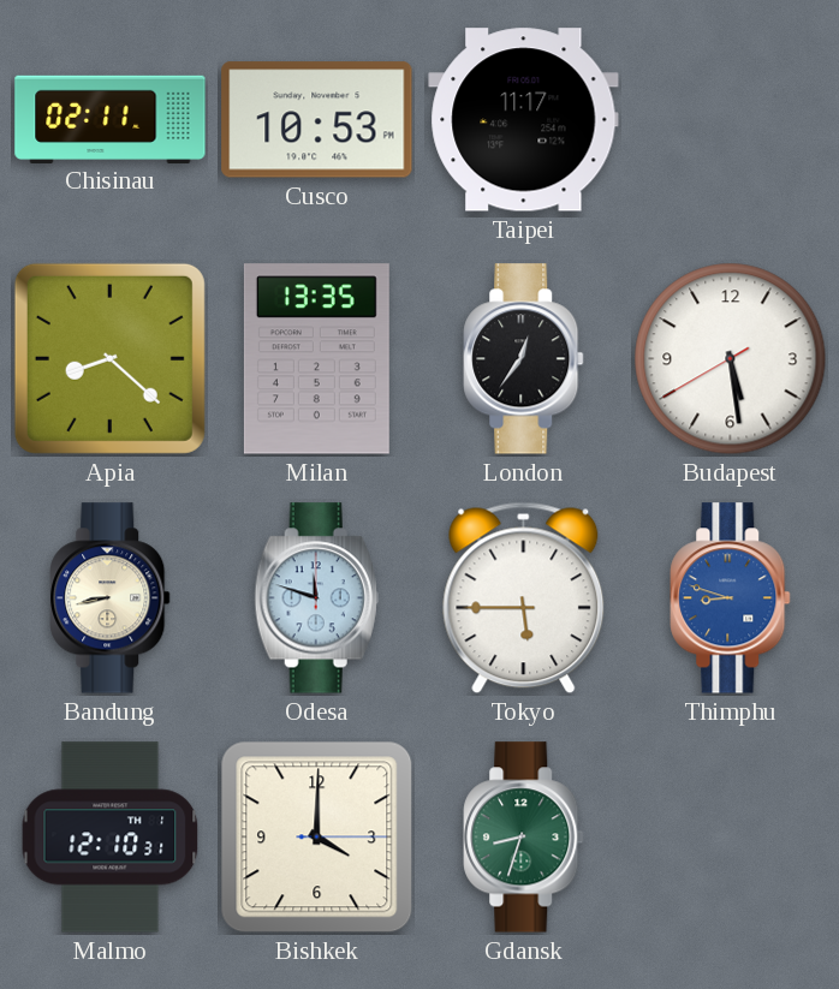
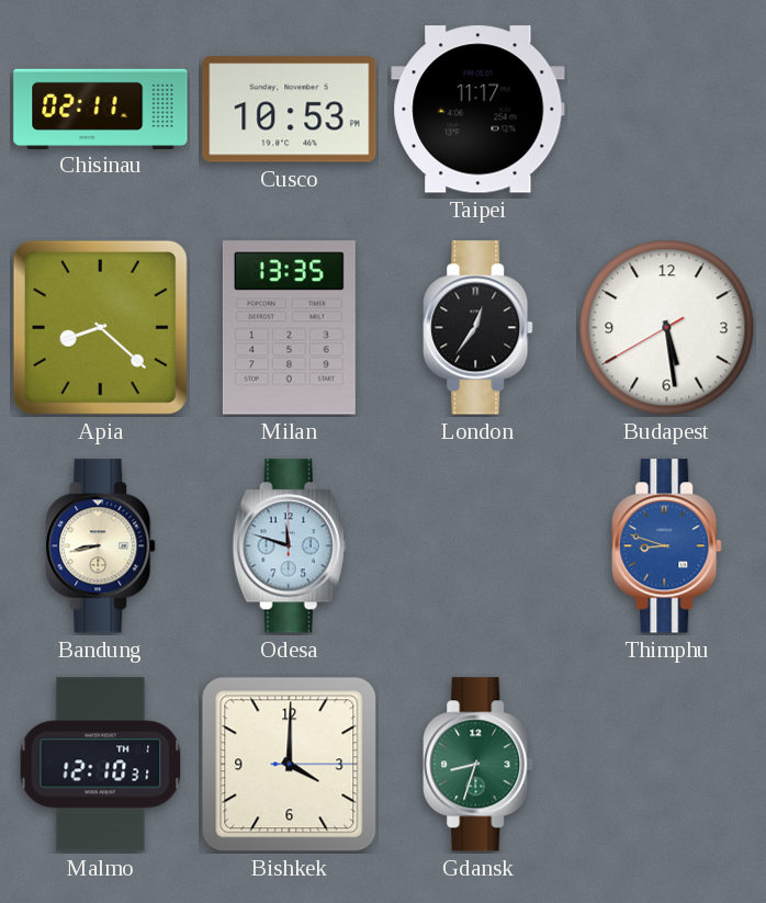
Tokyo: 5:45 -> none (524, 598)
